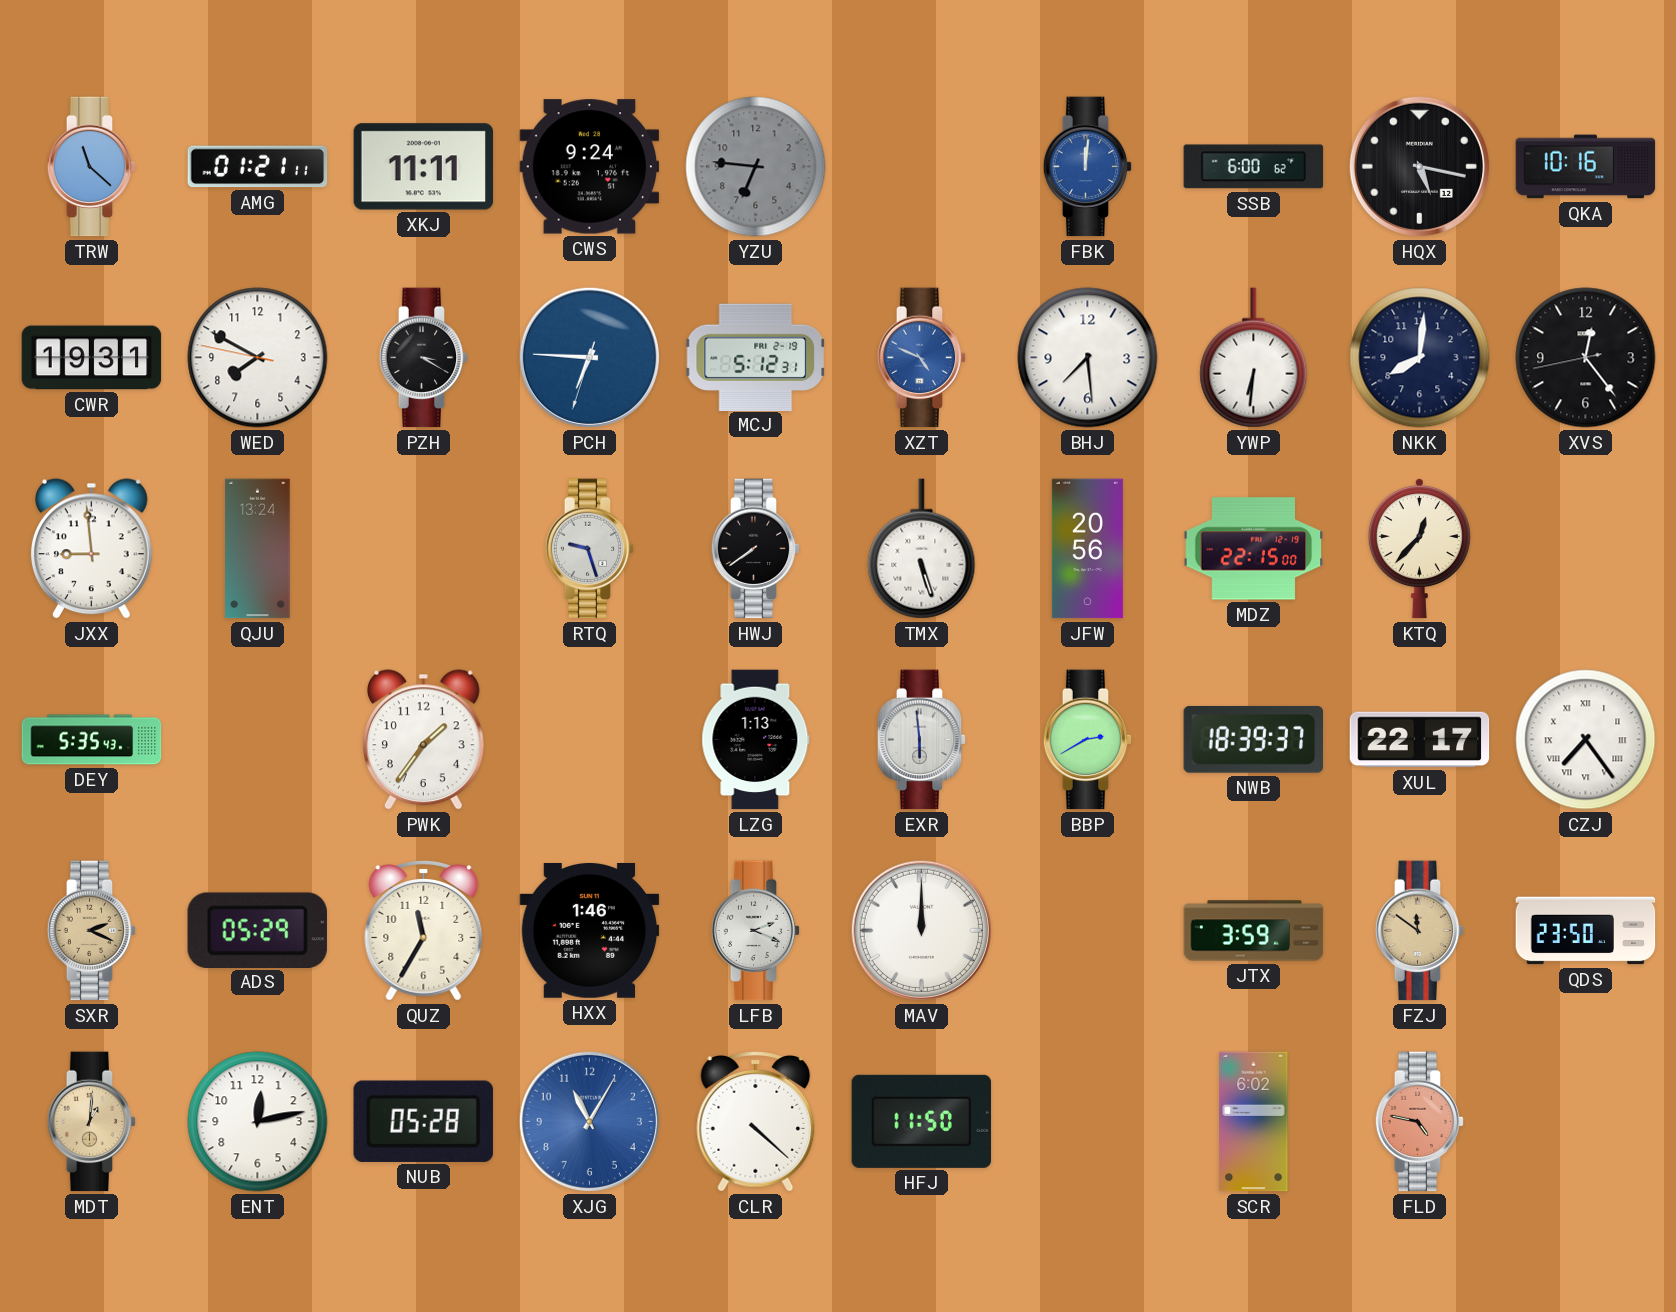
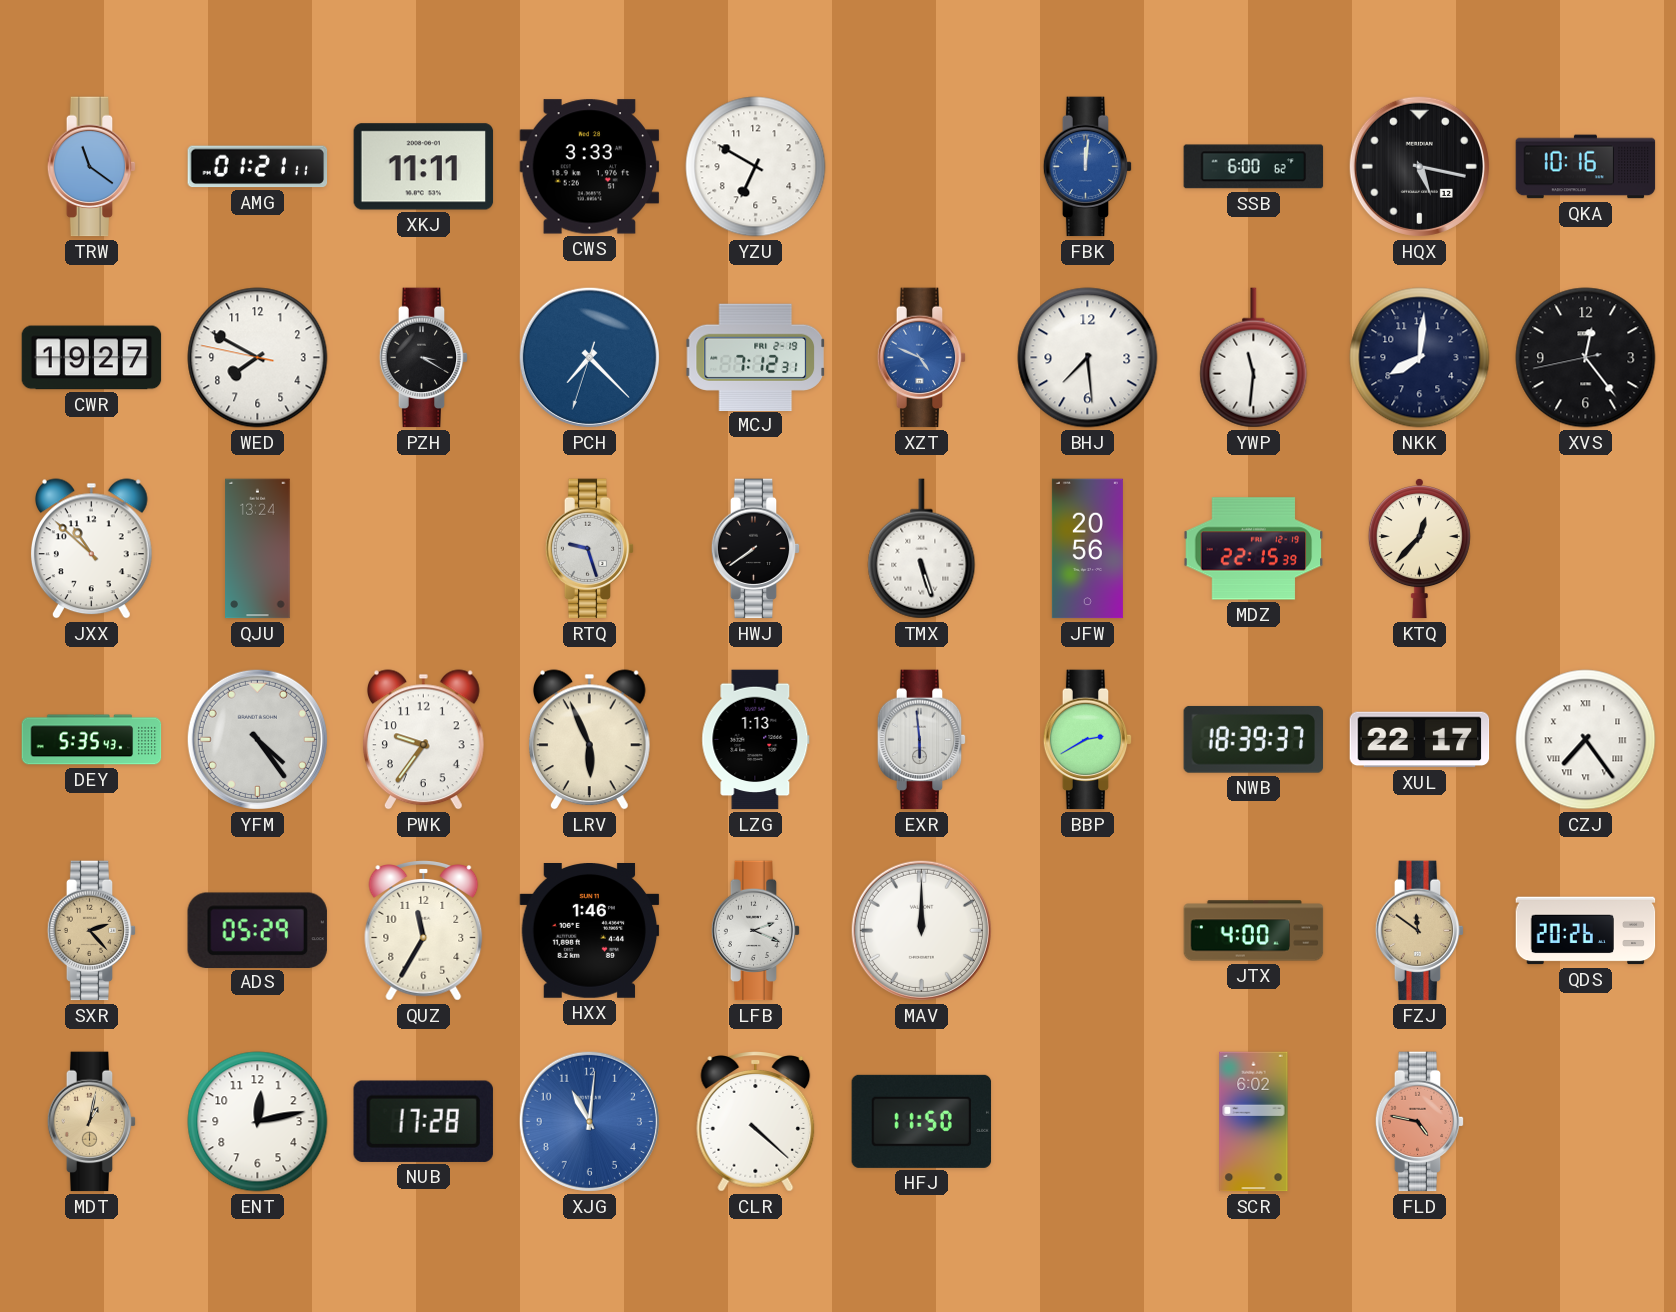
TRW: 11:22 -> 11:21 (92, 167)
CWS: 9:24 -> 3:33 (590, 167)
YZU: 6:46 -> 6:50 (756, 167)
YZU dial: grey -> white (756, 167)
CWR: 19:31 -> 19:27 (92, 358)
PCH: 6:45 -> 7:22 (589, 357)
MCJ: 5:12 -> 7:12 (755, 357)
YWP: 6:31 -> 11:31 (1254, 358)
JXX: 8:59 -> 10:52 (91, 549)
MDZ: 22:15:00 -> 22:15:39 (1254, 549)
YFM: none -> 4:24 (257, 739)
PWK: 1:36 -> 9:36 (423, 740)
LRV: none -> 5:56 (589, 740)
SXR: 2:19 -> 2:23 (92, 931)
JTX: 3:59 -> 4:00 (1254, 931)
QDS: 23:50 -> 20:26 (1586, 931)
MDT: 1:01 -> 1:02 (92, 1122)
NUB: 05:28 -> 17:28 (423, 1121)
XJG: 11:05 -> 11:01 (589, 1121)
